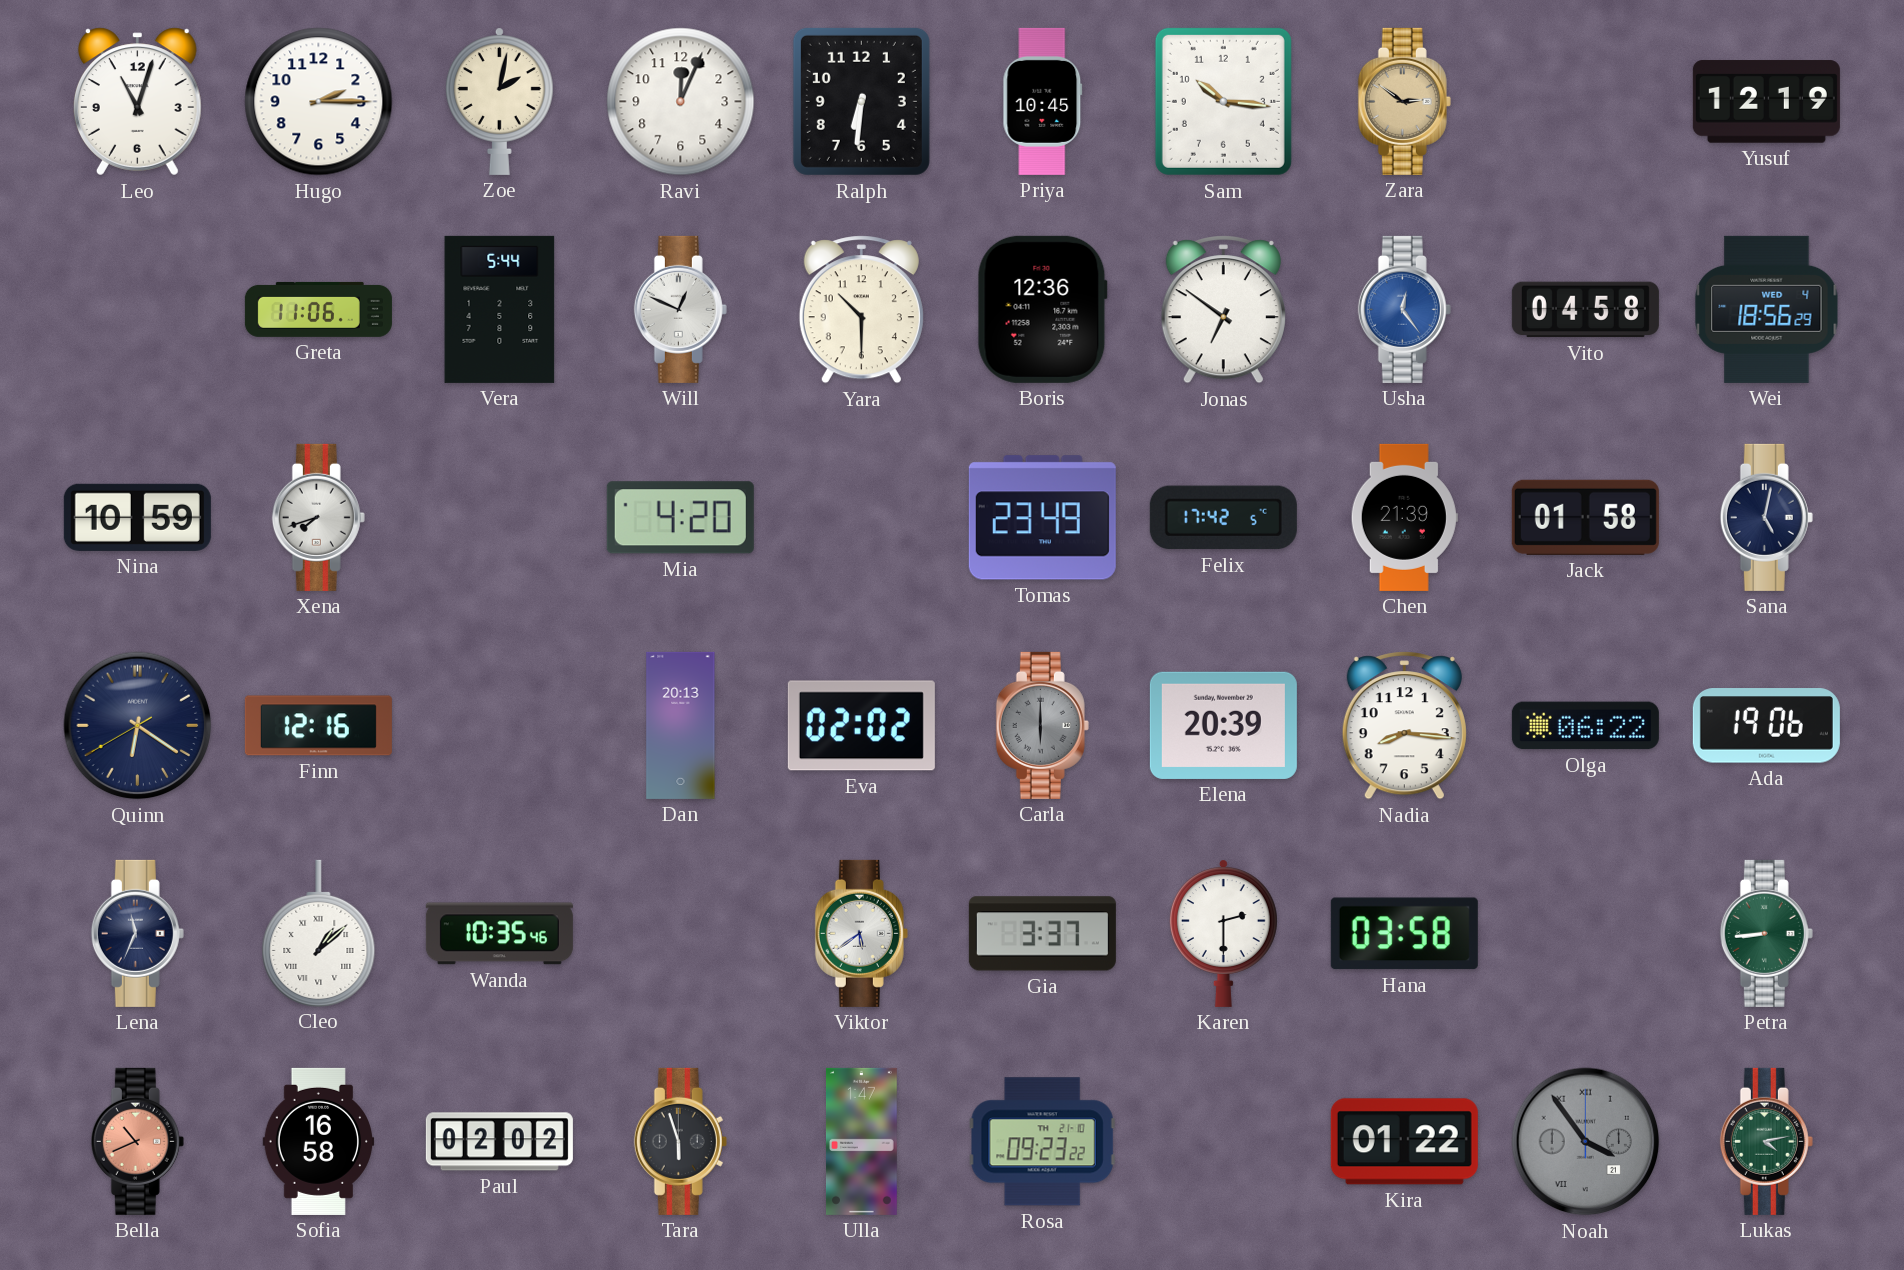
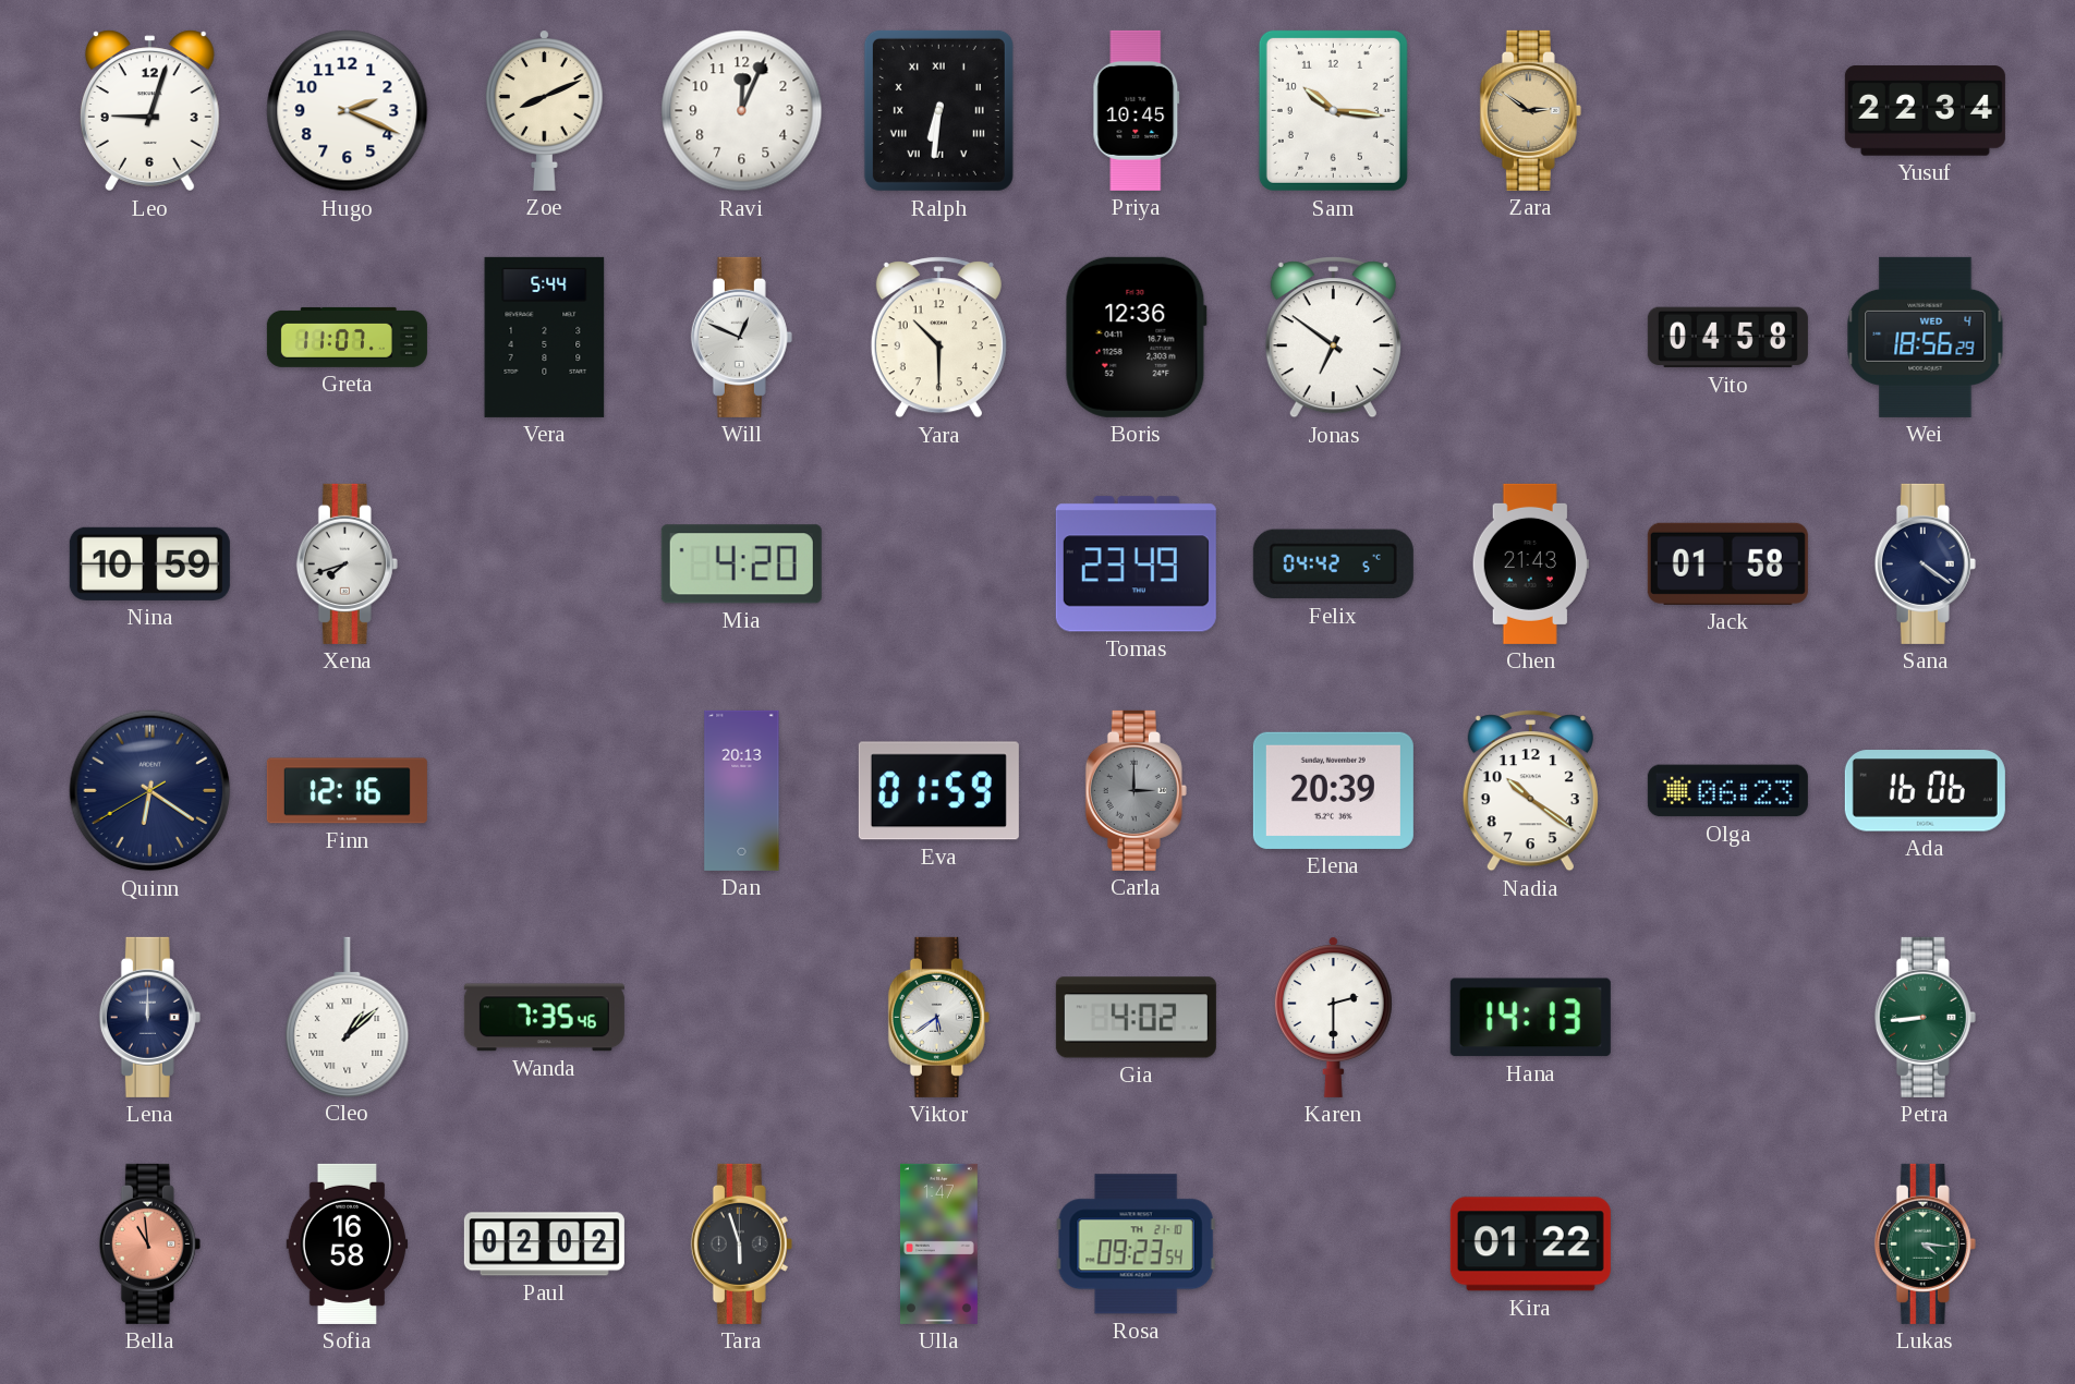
Leo: 11:03 -> 9:03 (149, 111)
Hugo: 2:15 -> 2:19 (348, 111)
Zoe: 2:02 -> 8:11 (544, 110)
Ralph numerals: Arabic -> Roman (938, 110)
Yusuf: 12:19 -> 22:34 (1925, 111)
Greta: 11:06 -> 11:07 (347, 337)
Usha: 12:24 -> none (1404, 309)
Felix: 17:42 -> 04:42 (1333, 564)
Chen: 21:39 -> 21:43 (1530, 563)
Sana: 5:02 -> 4:21 (1925, 563)
Eva: 02:02 -> 01:59 (938, 791)
Carla: 6:00 -> 3:00 (1136, 790)
Nadia: 8:16 -> 10:21 (1530, 791)
Olga: 06:22 -> 06:23 (1727, 791)
Ada: 19:06 -> 16:06 (1925, 791)
Lena: 11:34 -> 12:00 (149, 1017)
Wanda: 10:35 -> 7:35 (544, 1018)
Gia: 3:37 -> 4:02 (1136, 1018)
Hana: 03:58 -> 14:13 (1530, 1018)
Bella: 10:41 -> 10:59 (149, 1243)
Rosa: 09:23:22 -> 09:23:54 (1136, 1245)
Noah: 3:54 -> none (1586, 1142)
Lukas: 4:13 -> 4:16 (1925, 1243)
